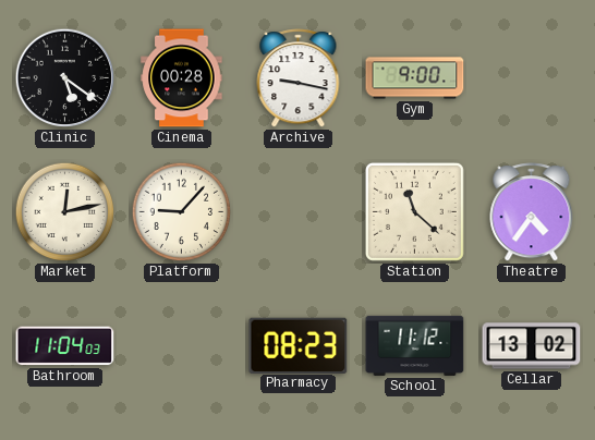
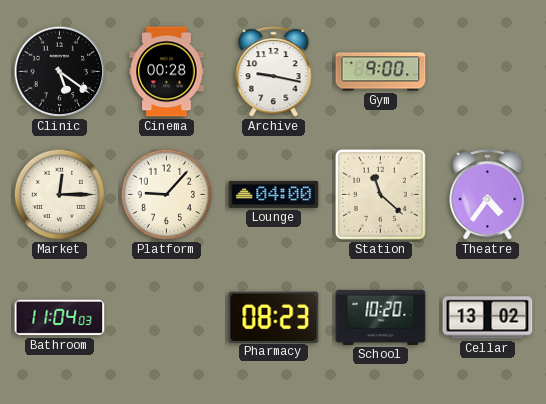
Market: 12:13 -> 12:15 (60, 195)
Lounge: none -> 04:00 (274, 194)
School: 11:12 -> 10:20 (381, 317)
